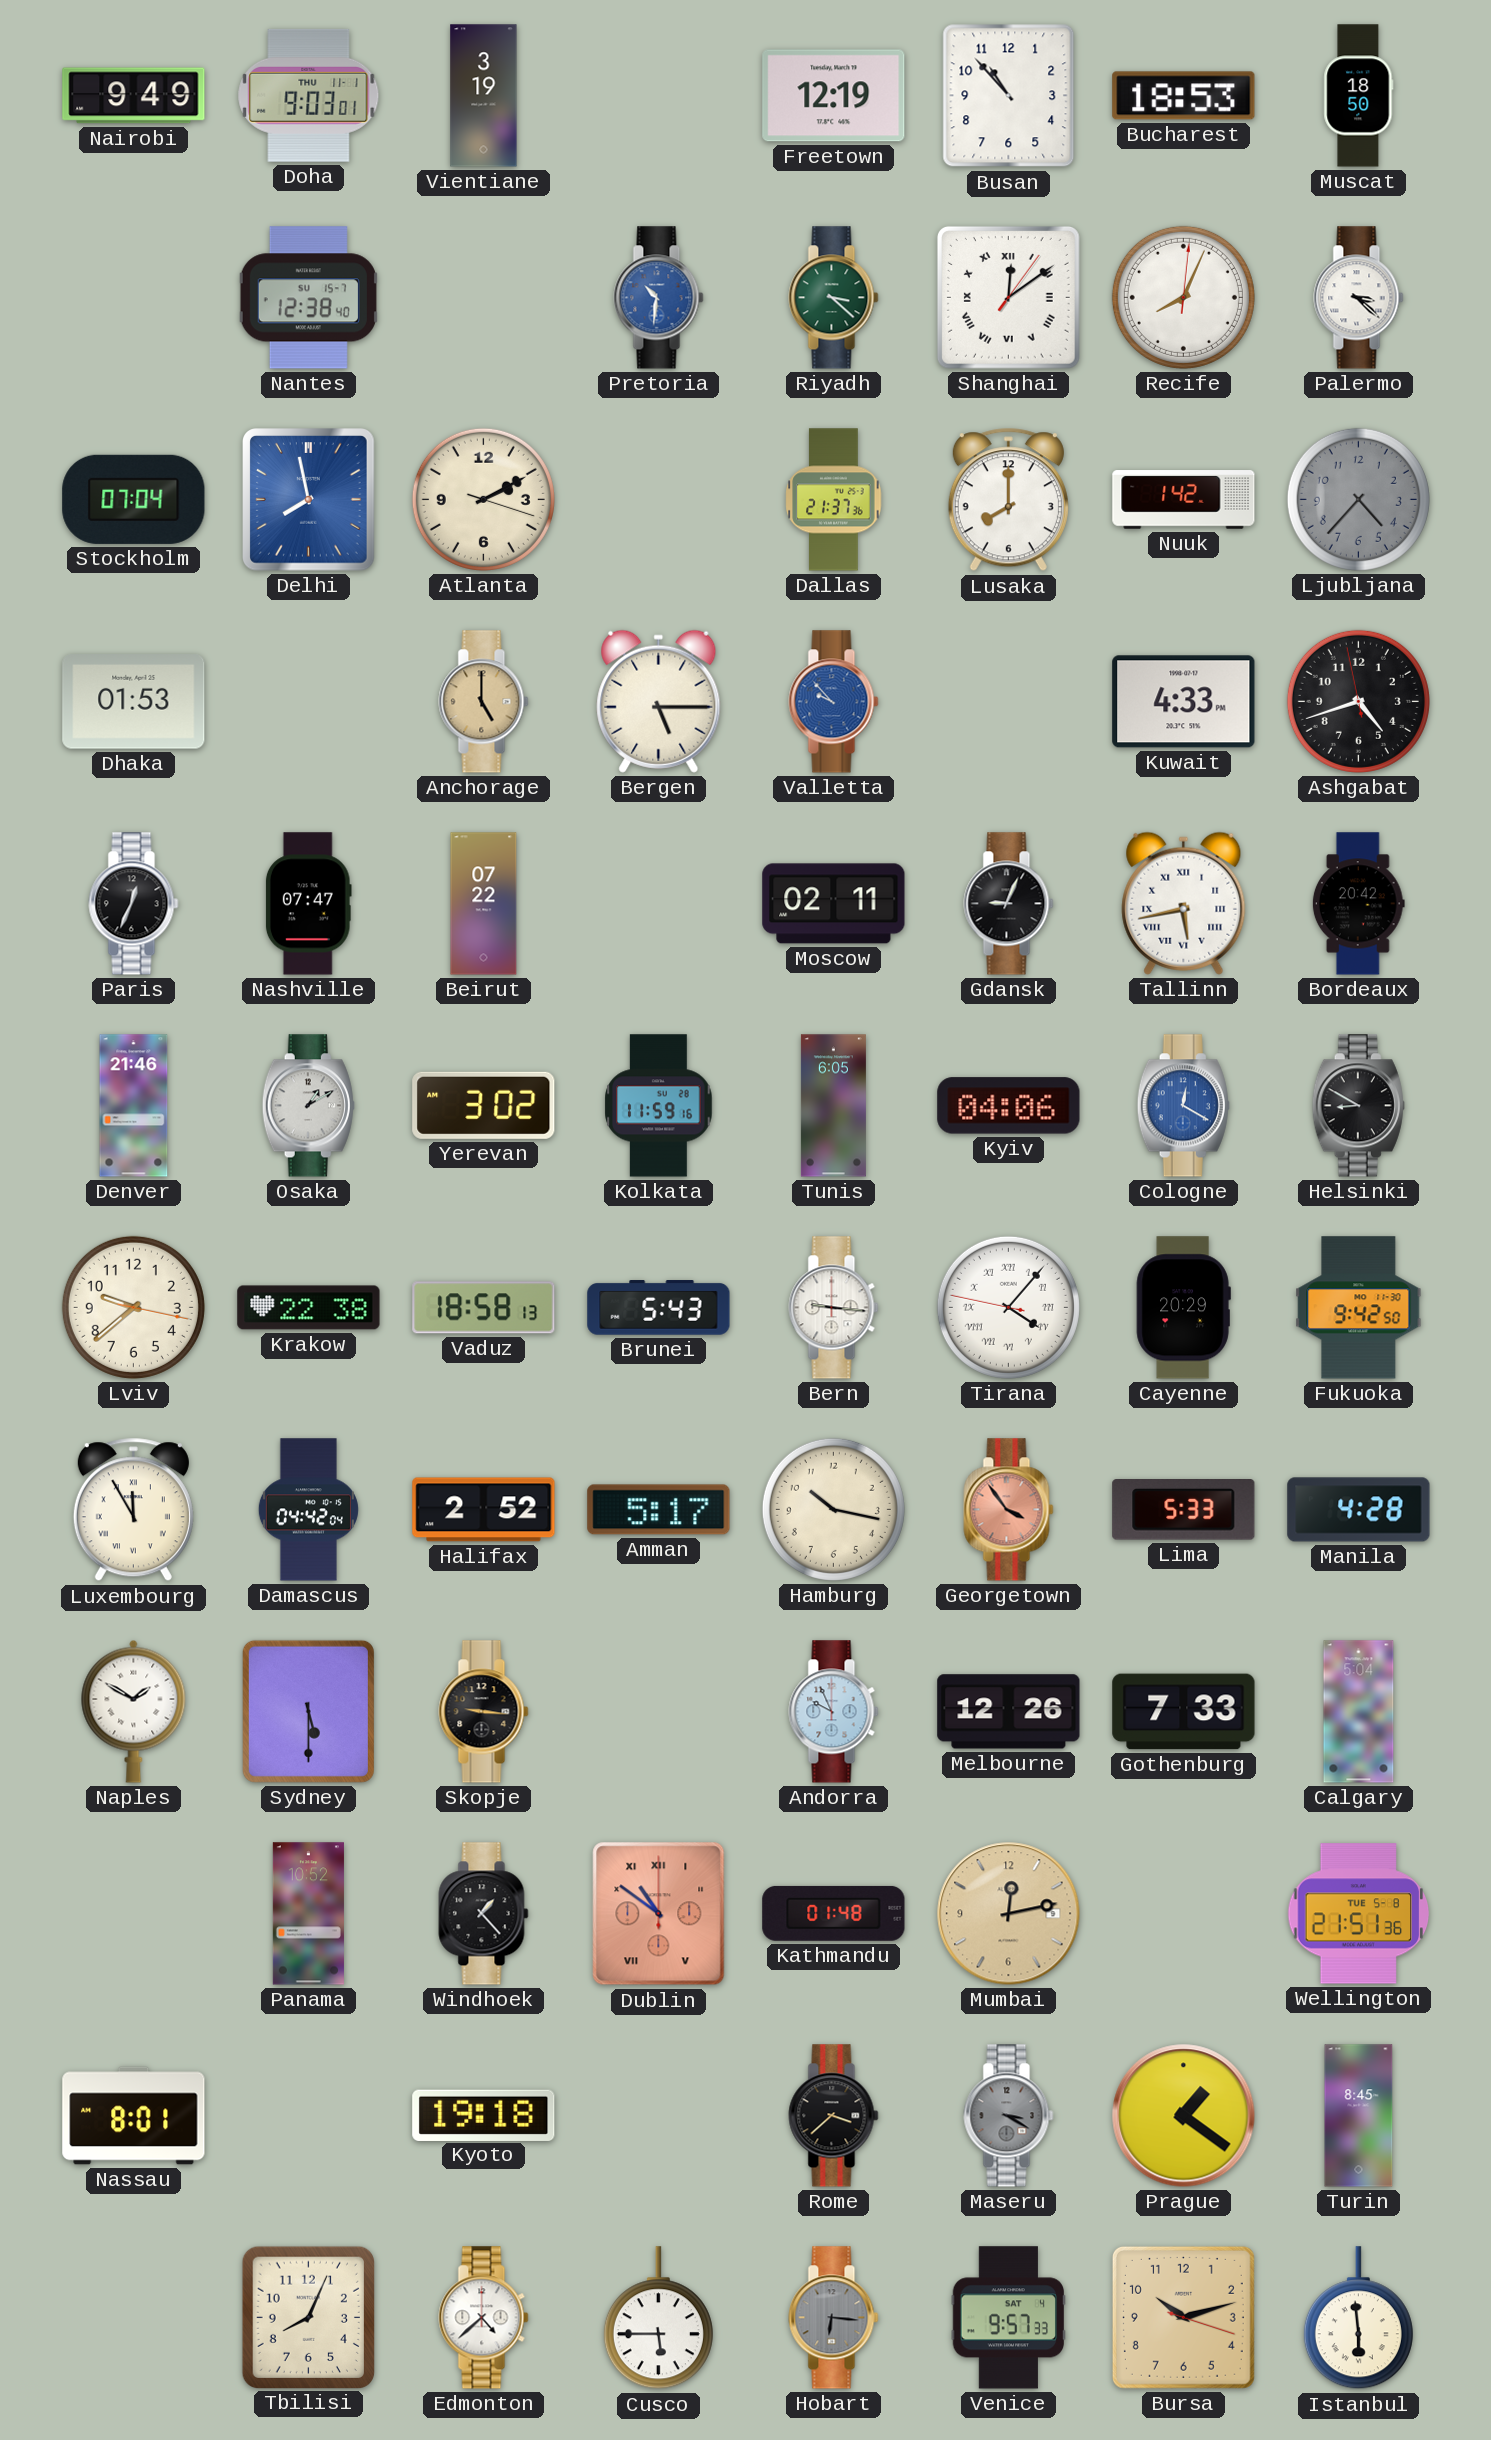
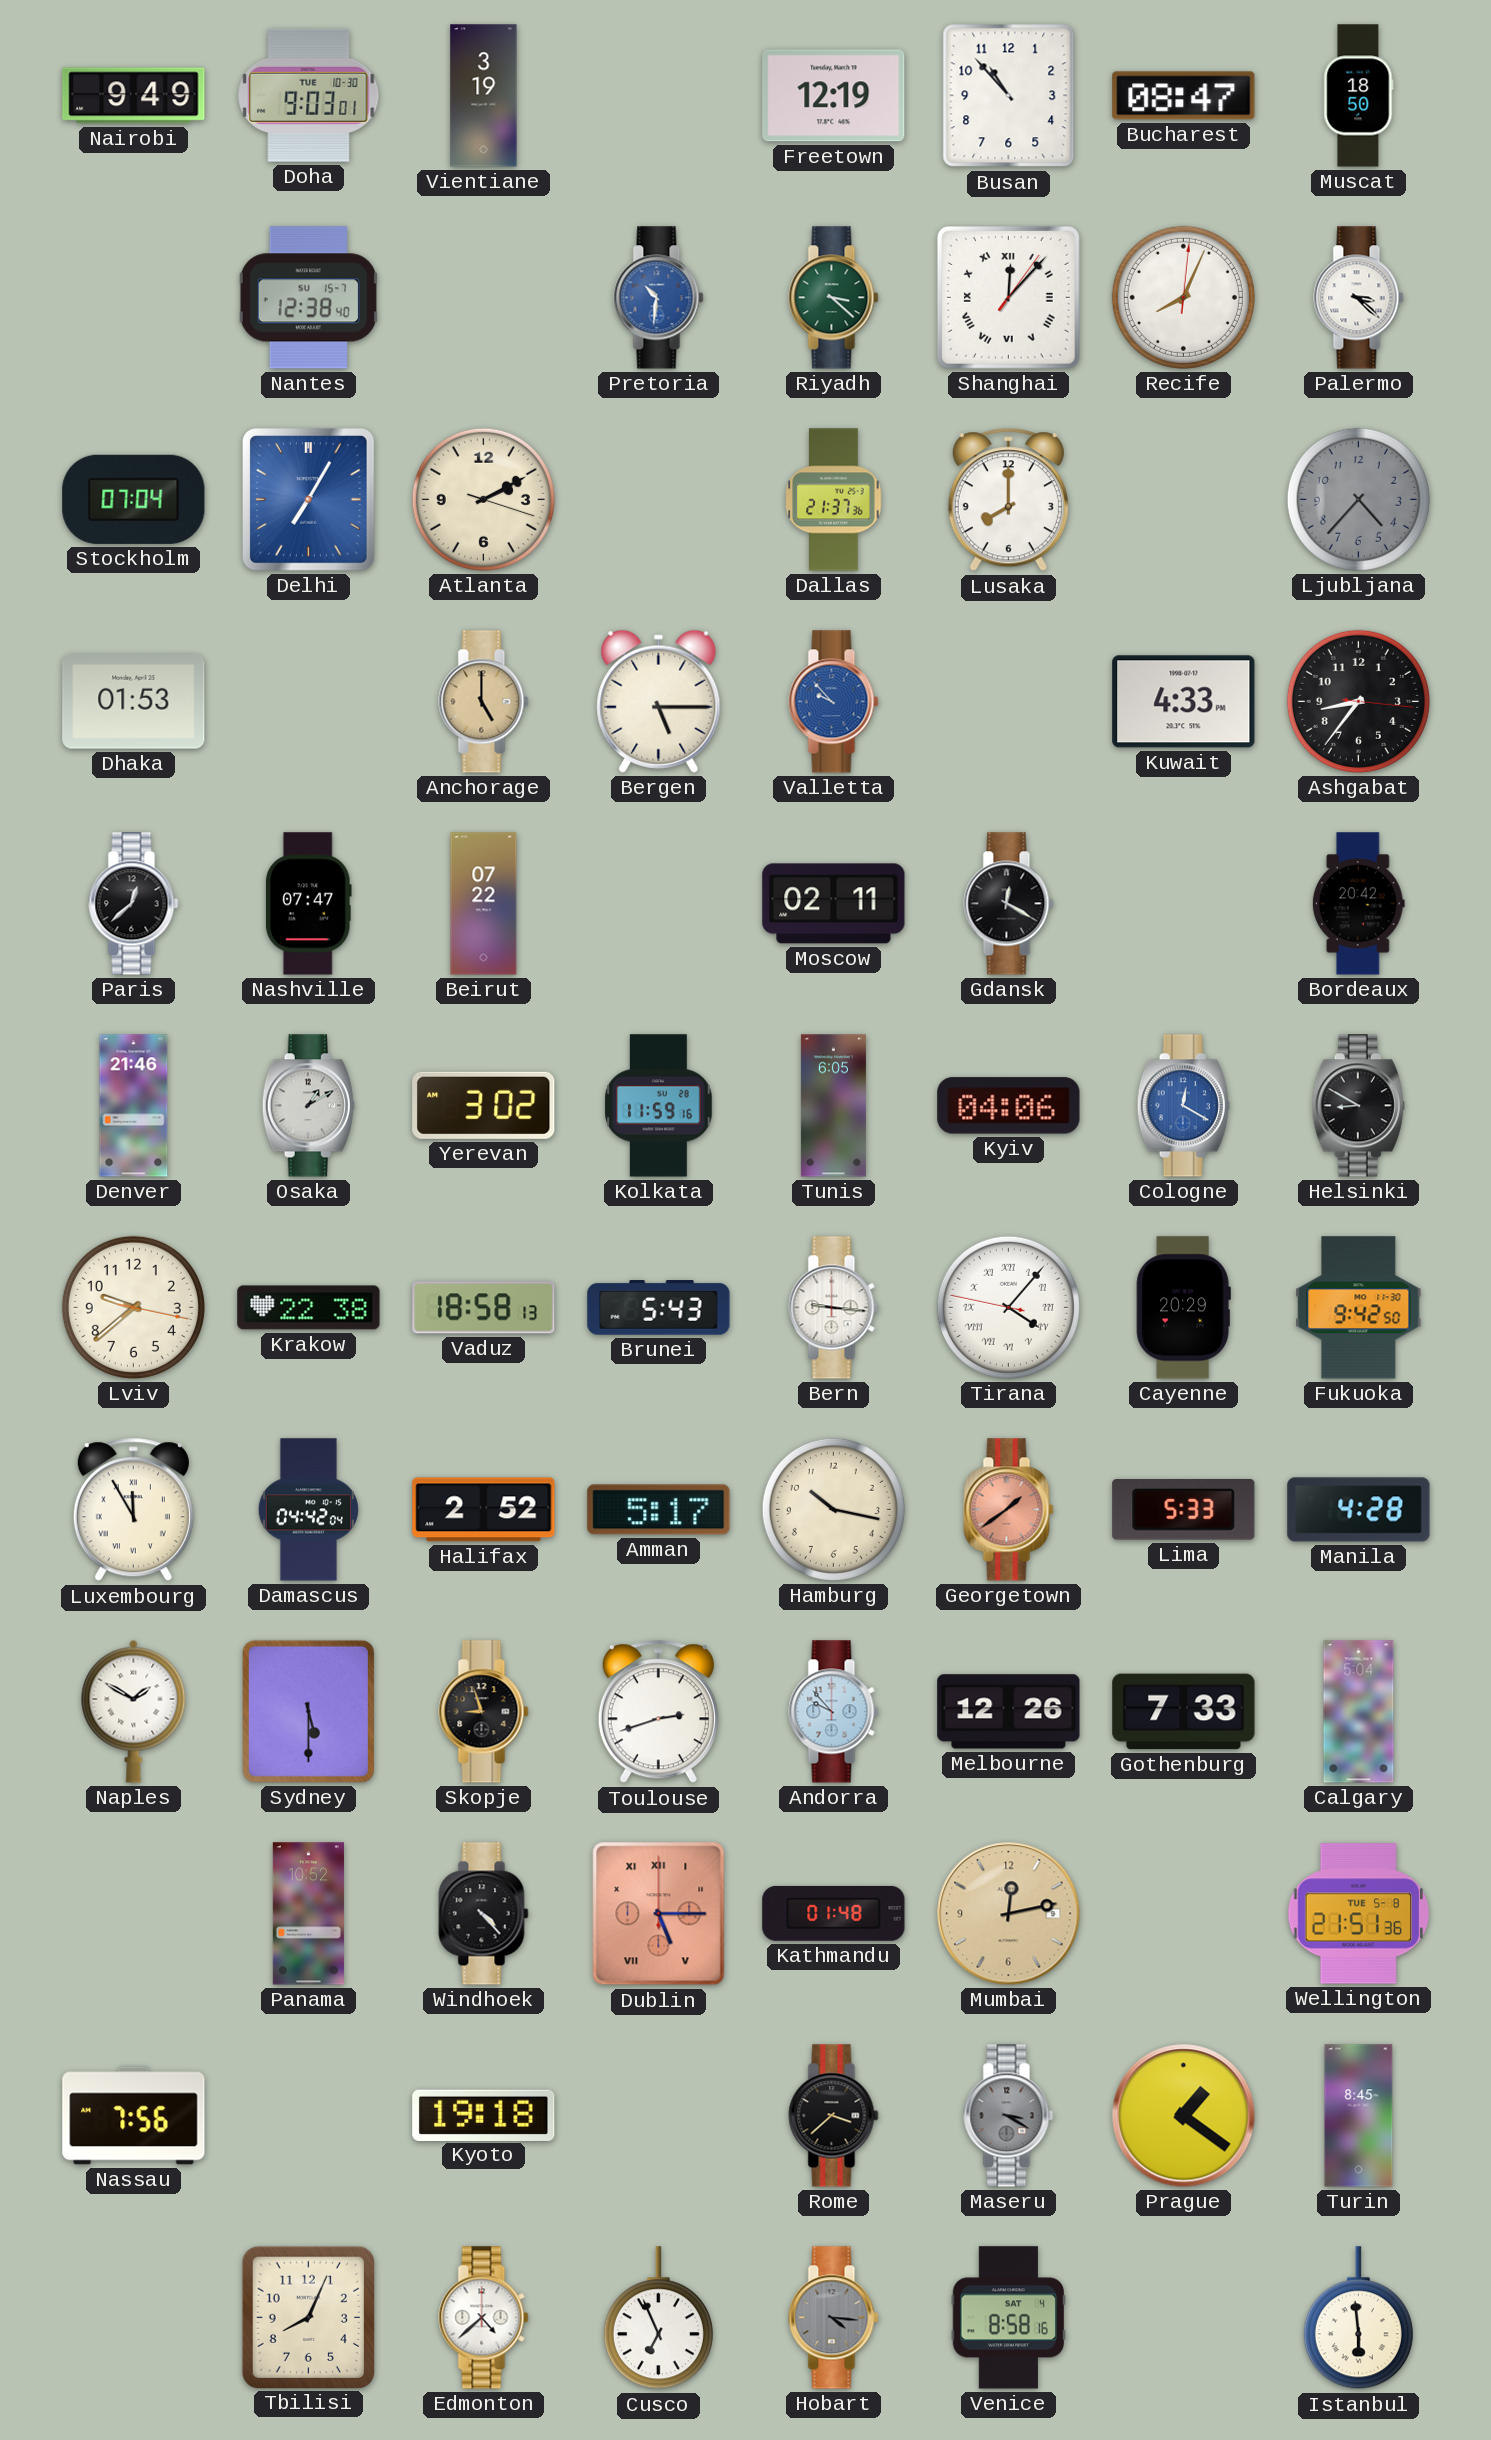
Doha date: THU 11-1 -> TUE 10-30 (309, 95)
Bucharest: 18:53 -> 08:47 (1184, 96)
Shanghai: 12:09 -> 12:07 (1008, 297)
Delhi: 7:58 -> 7:05 (309, 500)
Nuuk: 1:42 -> none (1184, 500)
Ashgabat: 4:41 -> 8:36 (1358, 701)
Paris: 12:34 -> 12:38 (134, 904)
Gdansk: 9:04 -> 12:20 (1009, 904)
Tallinn: 5:43 -> none (1184, 903)
Georgetown: 3:54 -> 1:39 (1009, 1510)
Skopje: 9:16 -> 8:57 (484, 1712)
Toulouse: none -> 2:42 (658, 1712)
Andorra: 9:56 -> 9:53 (834, 1712)
Windhoek: 1:23 -> 4:23 (484, 1914)
Dublin: 10:51 -> 5:15 (659, 1914)
Nassau: 8:01 -> 7:56 (134, 2116)
Cusco: 5:45 -> 6:56 (658, 2318)
Hobart: 6:16 -> 4:16 (834, 2318)
Venice: 9:57 -> 8:58 (1009, 2318)
Bursa: 10:12 -> none (1183, 2317)
